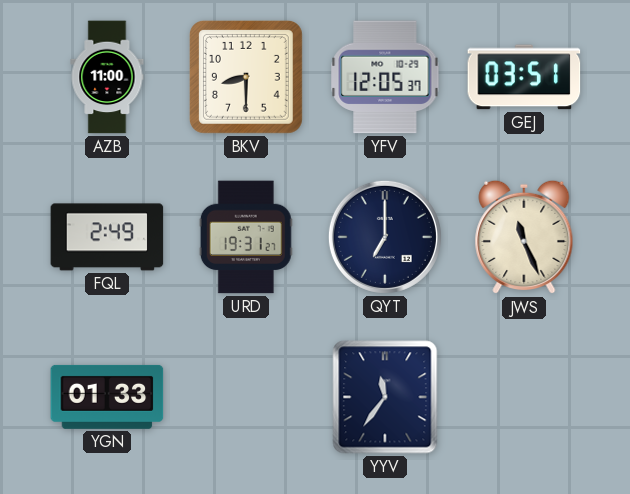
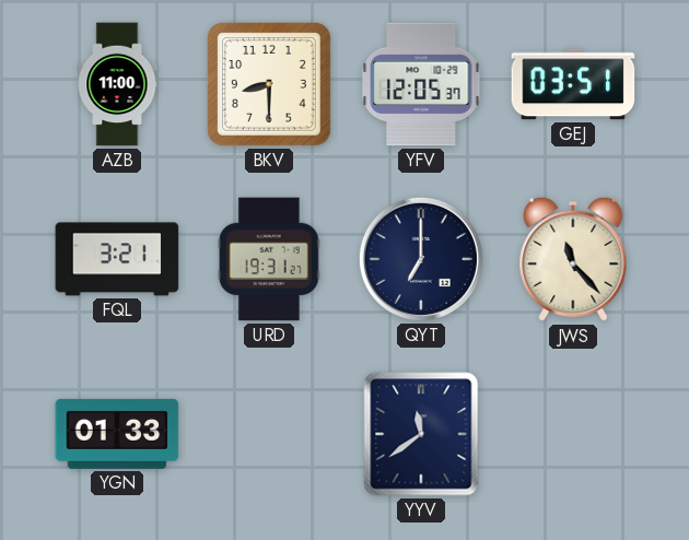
FQL: 2:49 -> 3:21 (117, 259)
JWS: 11:26 -> 11:23 (573, 259)
YYV: 11:36 -> 11:39 (421, 434)
